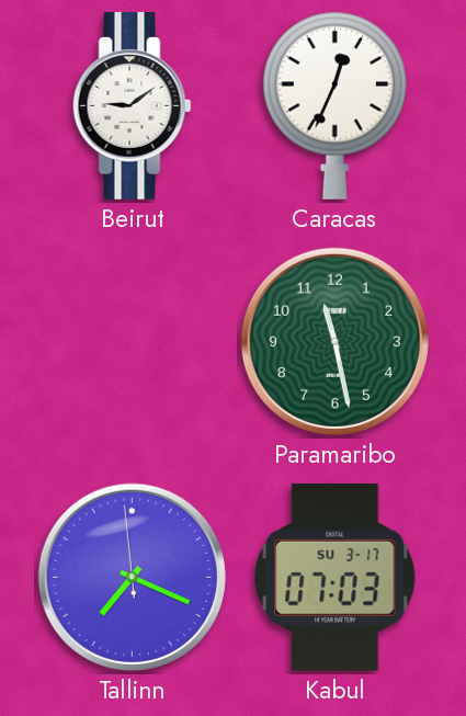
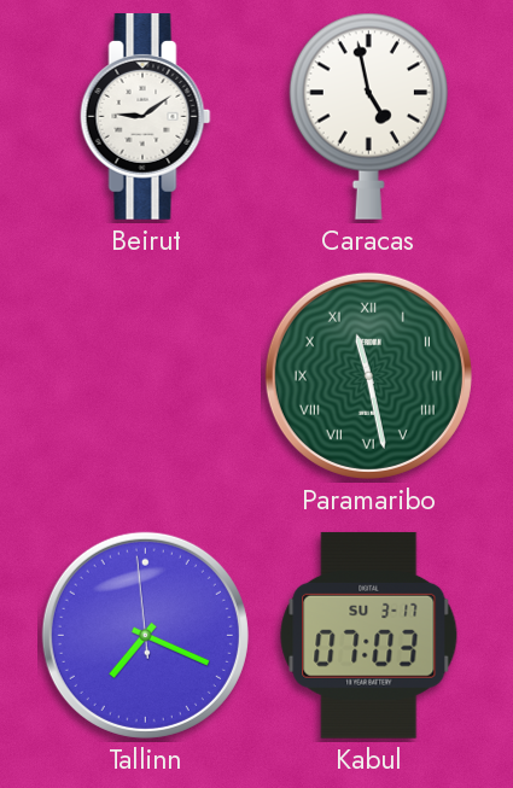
Caracas: 12:34 -> 4:58 (368, 116)
Paramaribo numerals: Arabic -> Roman (368, 375)
